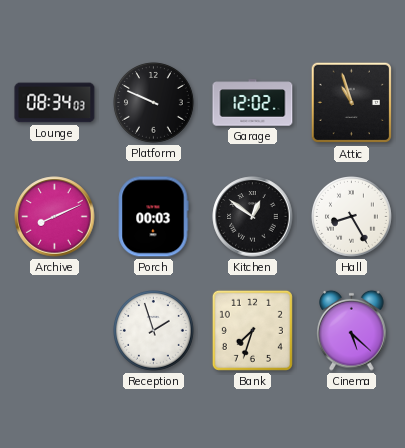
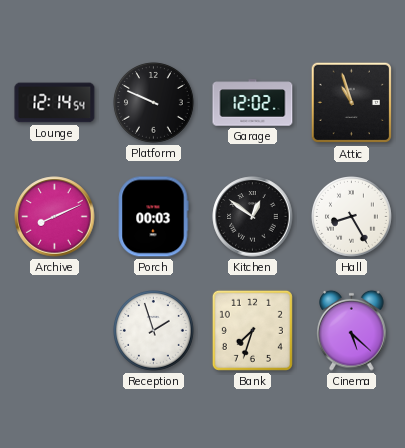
Lounge: 08:34 -> 12:14 (55, 103)
